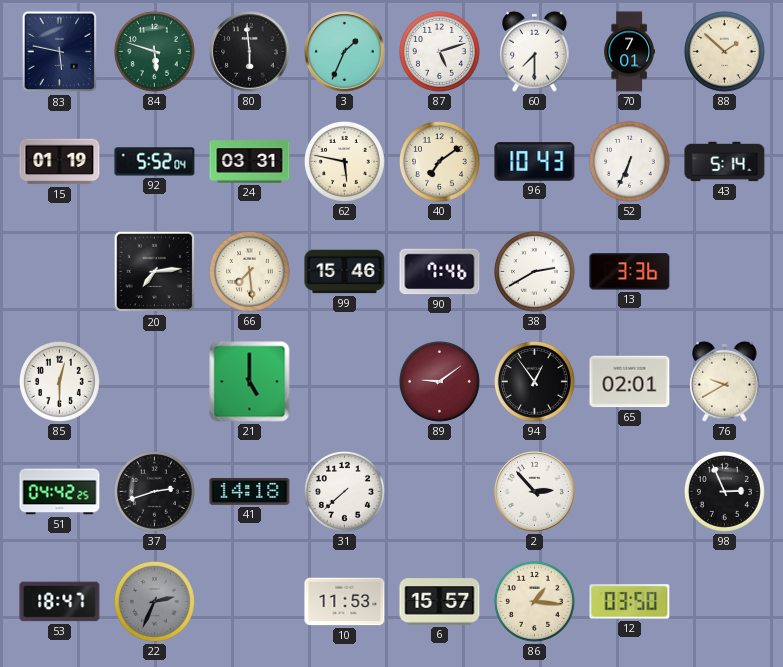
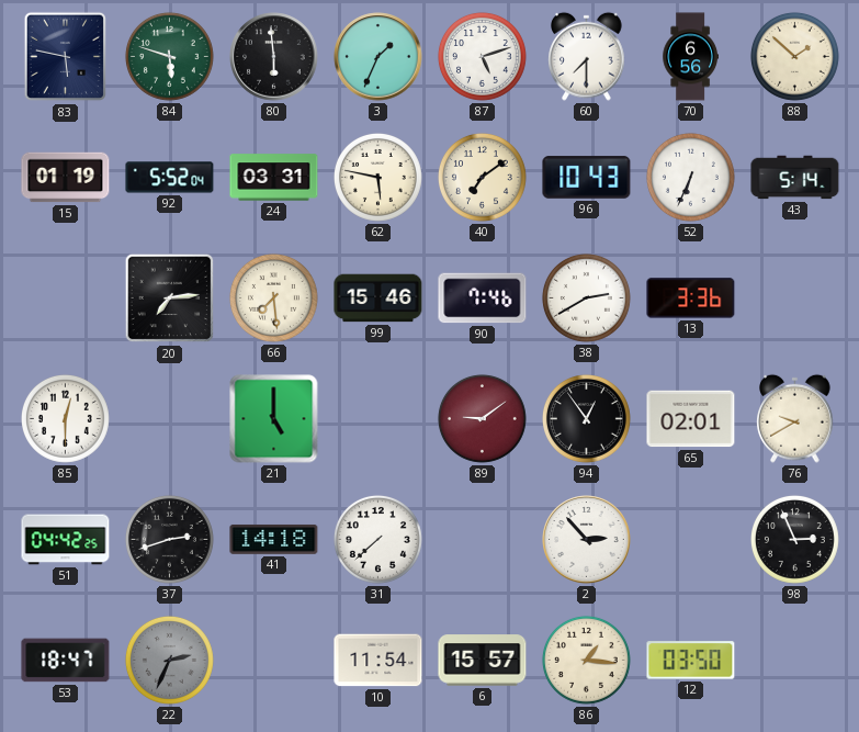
70: 7:01 -> 6:56 (690, 57)
10: 11:53 -> 11:54 (378, 661)
